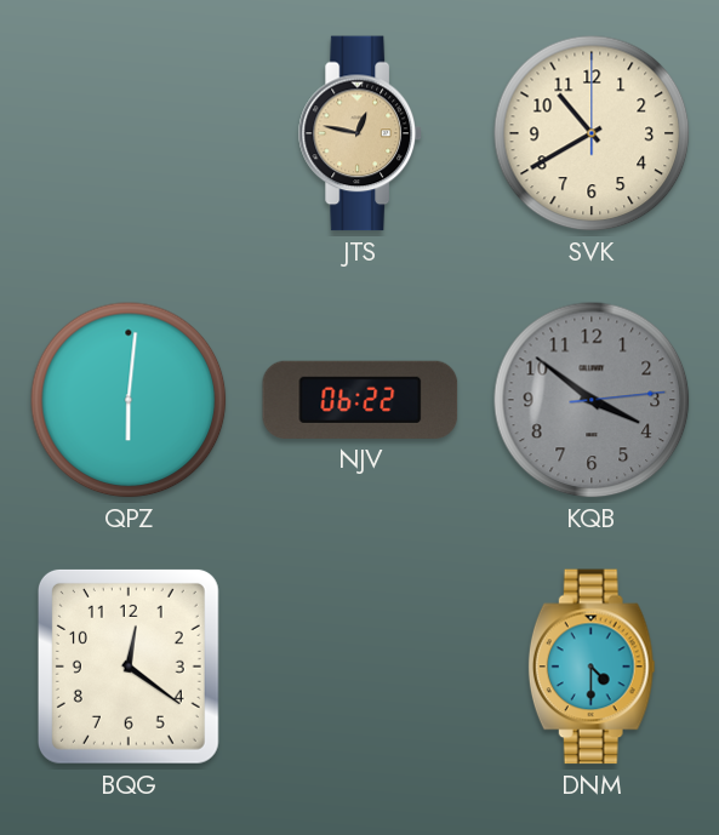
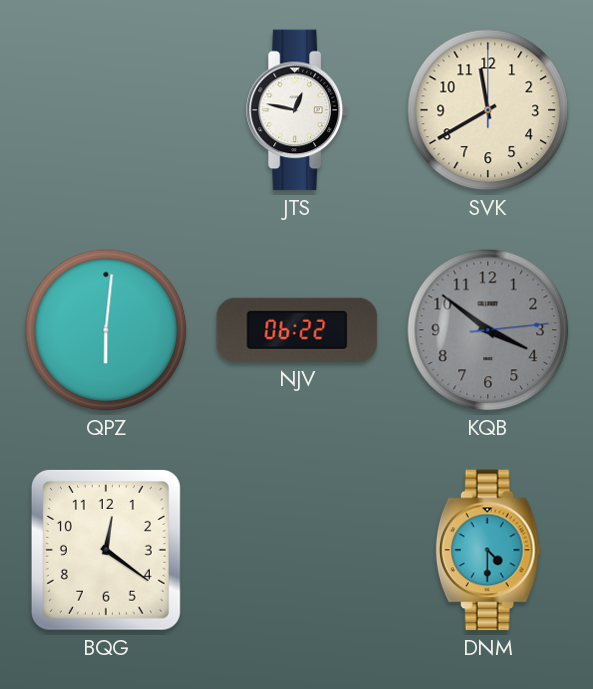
JTS dial: champagne -> white (297, 110)
SVK: 10:40 -> 11:40 (488, 110)
